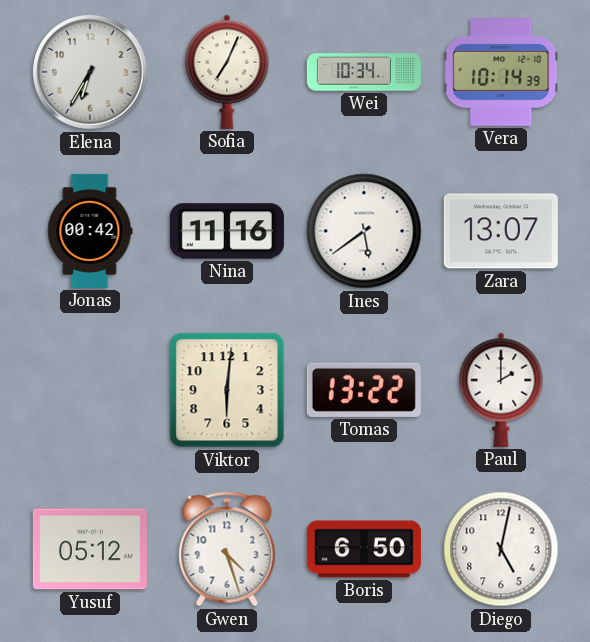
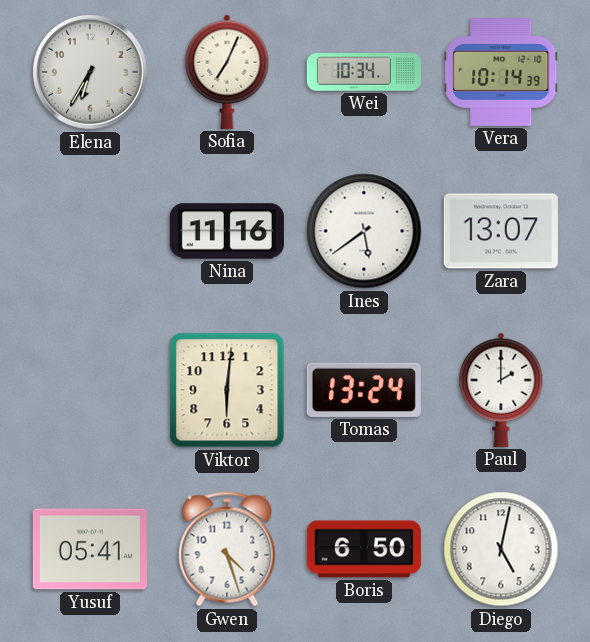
Jonas: 00:42 -> none (90, 231)
Tomas: 13:22 -> 13:24 (364, 390)
Yusuf: 05:12 -> 05:41 (90, 549)
